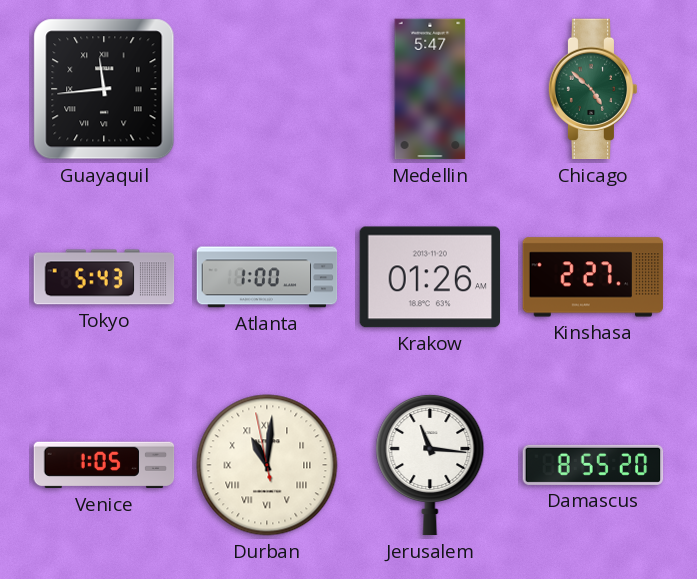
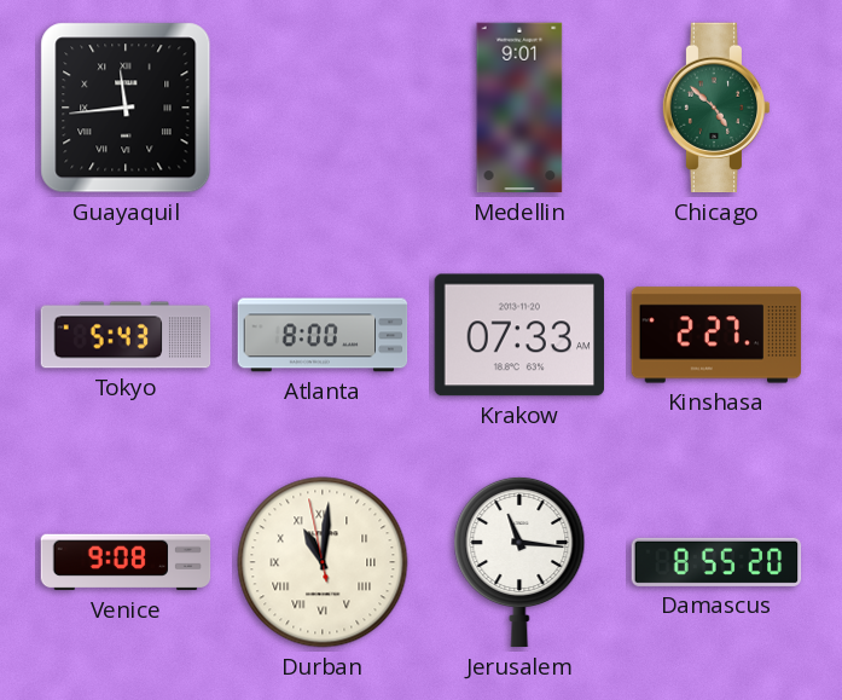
Medellin: 5:47 -> 9:01 (519, 108)
Atlanta: 1:00 -> 8:00 (323, 335)
Krakow: 01:26 -> 07:33 (519, 335)
Venice: 1:05 -> 9:08 (126, 562)
